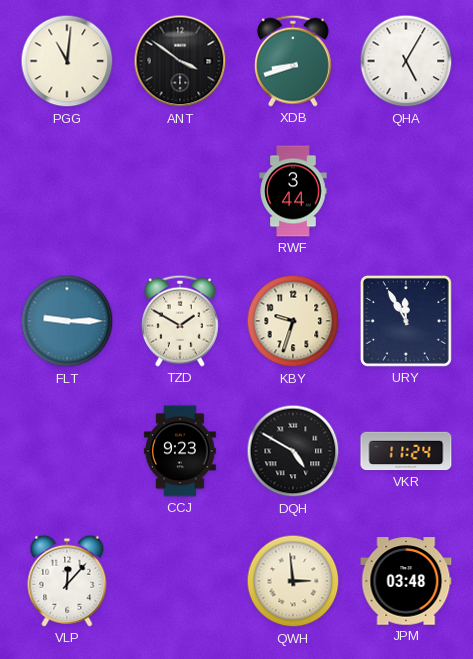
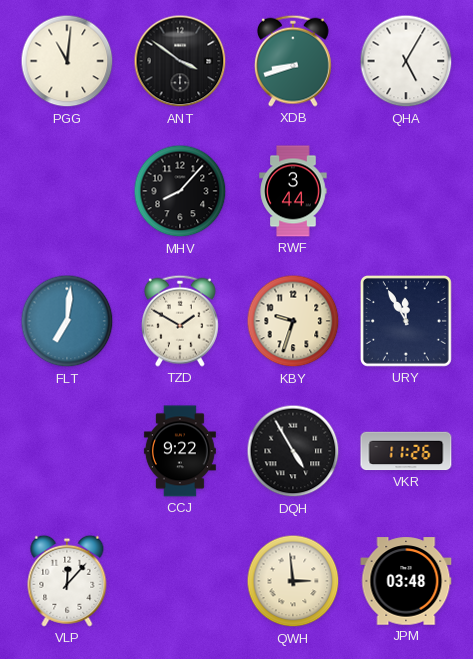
MHV: none -> 8:07 (180, 191)
FLT: 9:15 -> 7:01 (67, 321)
CCJ: 9:23 -> 9:22 (180, 451)
DQH: 4:50 -> 4:55 (293, 451)
VKR: 11:24 -> 11:26 (406, 451)
